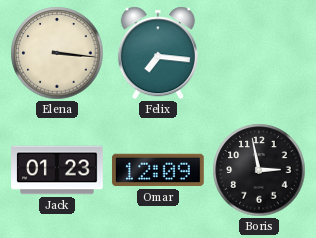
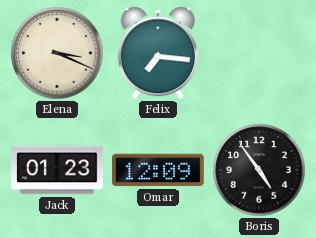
Elena: 3:16 -> 3:19 (57, 53)
Boris: 2:58 -> 4:54 (259, 170)
